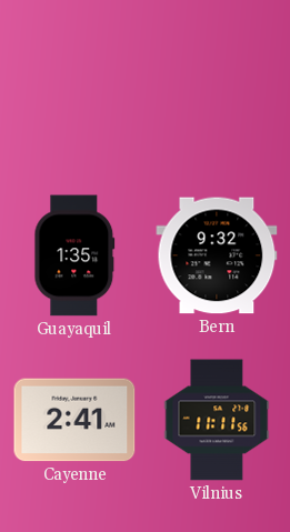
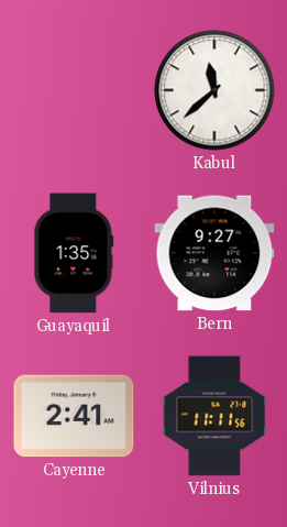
Kabul: none -> 11:38 (214, 90)
Bern: 9:32 -> 9:27 (214, 253)
